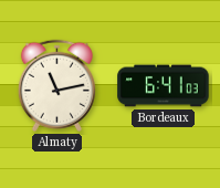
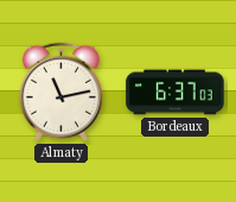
Bordeaux: 6:41 -> 6:37 (176, 93)
